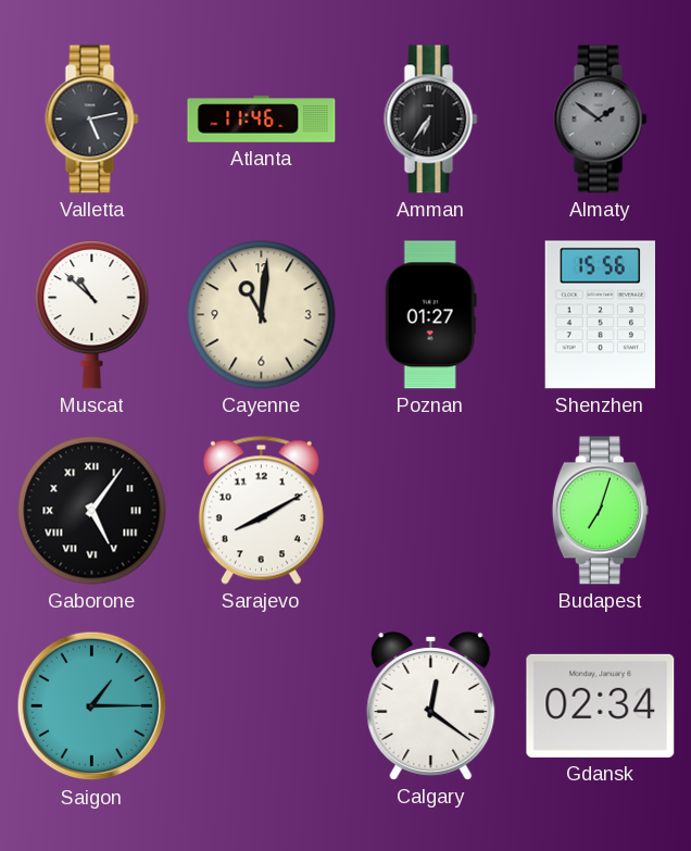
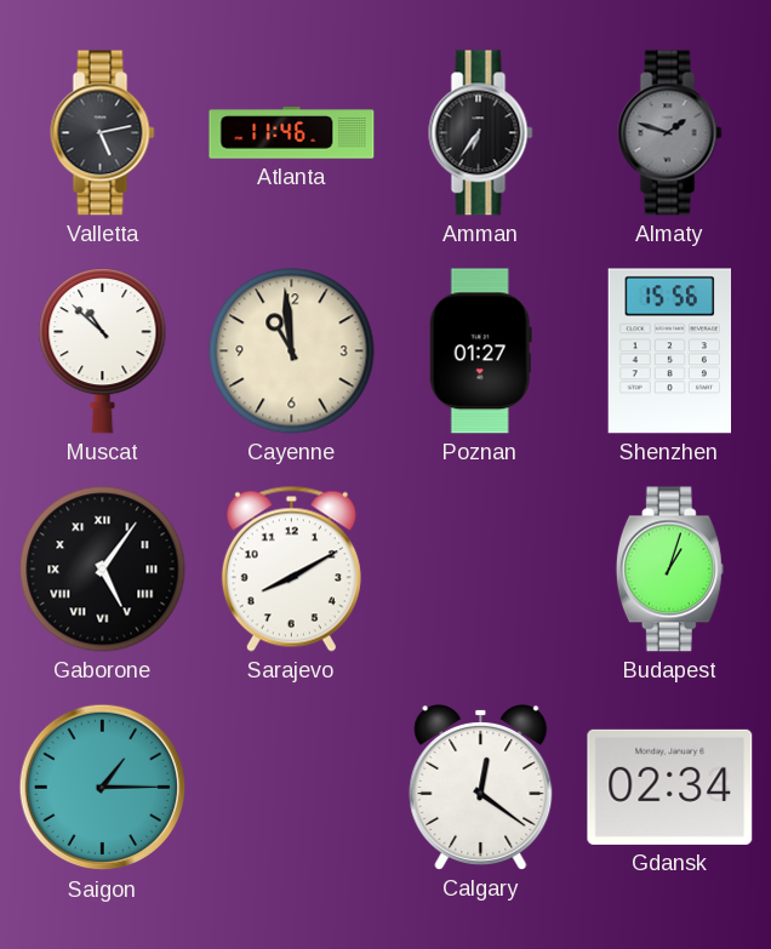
Almaty: 1:51 -> 1:48 (670, 133)
Cayenne: 11:01 -> 10:59 (292, 351)
Budapest: 7:03 -> 1:03 (669, 570)
